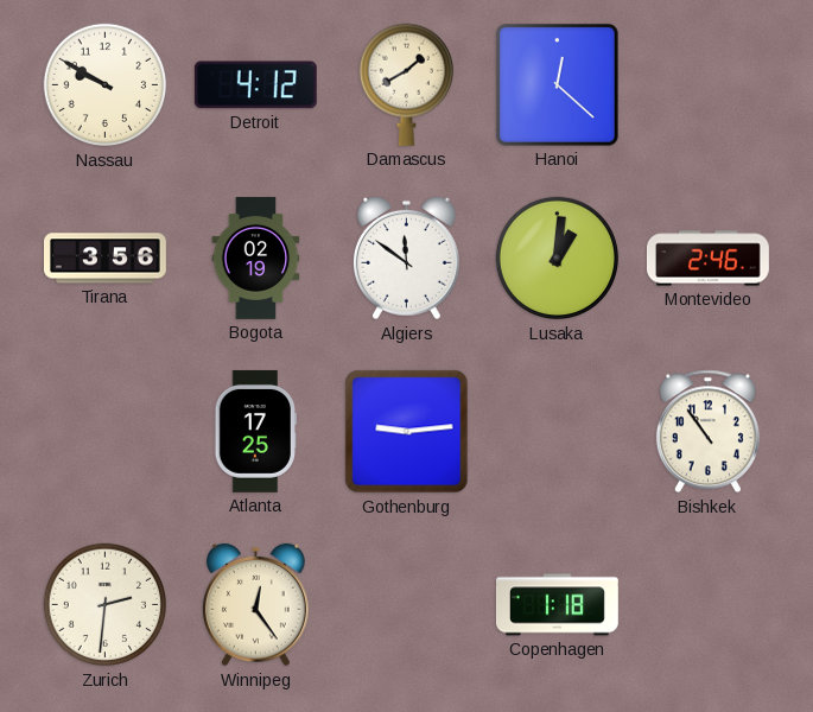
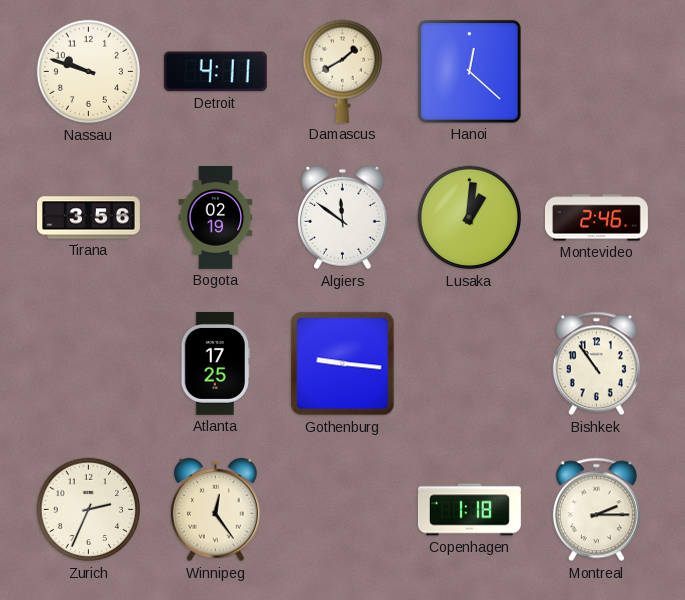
Nassau: 9:50 -> 9:48 (89, 72)
Detroit: 4:12 -> 4:11 (215, 72)
Gothenburg: 9:14 -> 9:16 (343, 364)
Zurich: 2:31 -> 2:34 (89, 510)
Montreal: none -> 2:15 (596, 510)
